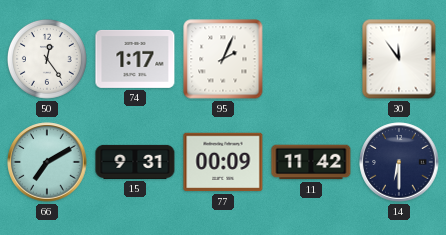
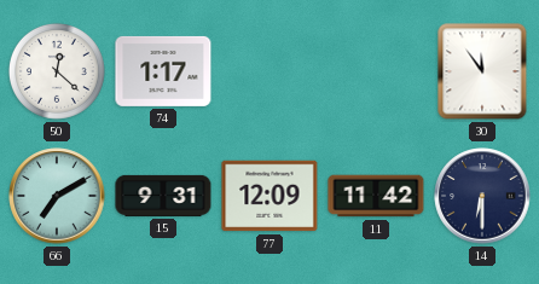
50: 12:24 -> 12:22 (57, 71)
95: 2:04 -> none (223, 59)
77: 00:09 -> 12:09 (269, 196)
